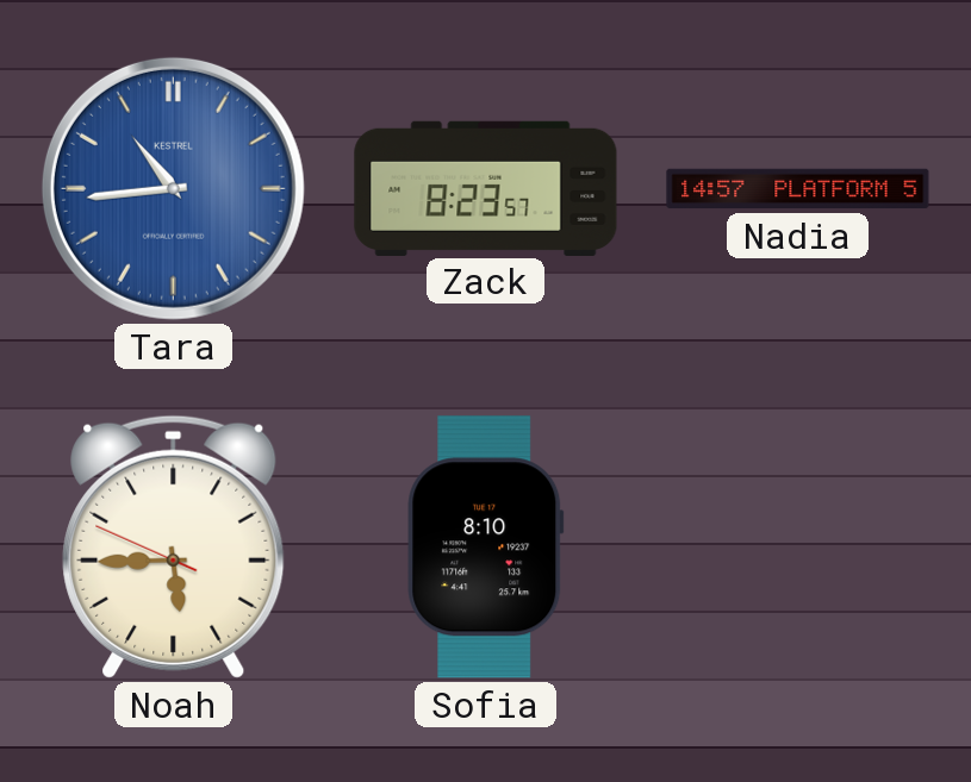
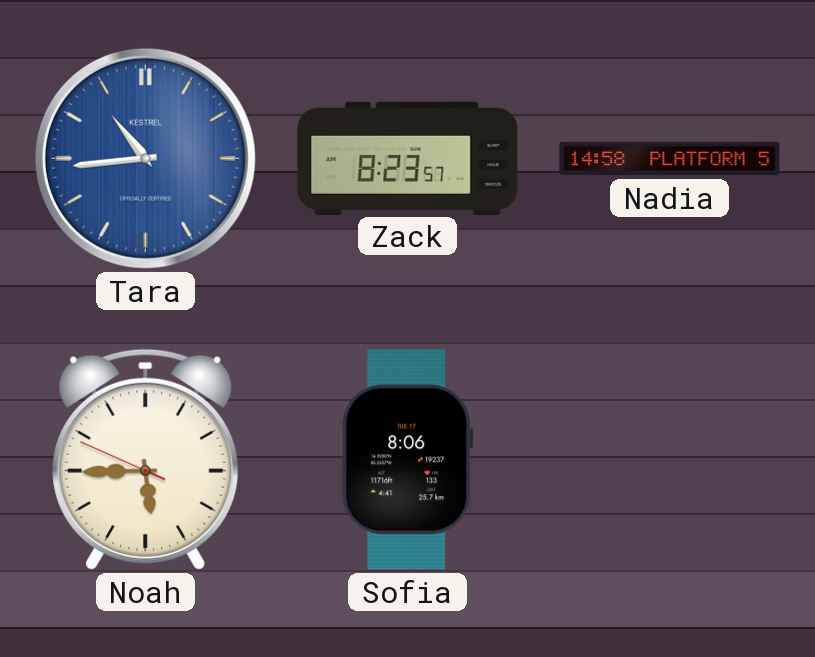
Nadia: 14:57 -> 14:58 (670, 159)
Sofia: 8:10 -> 8:06 (408, 460)
